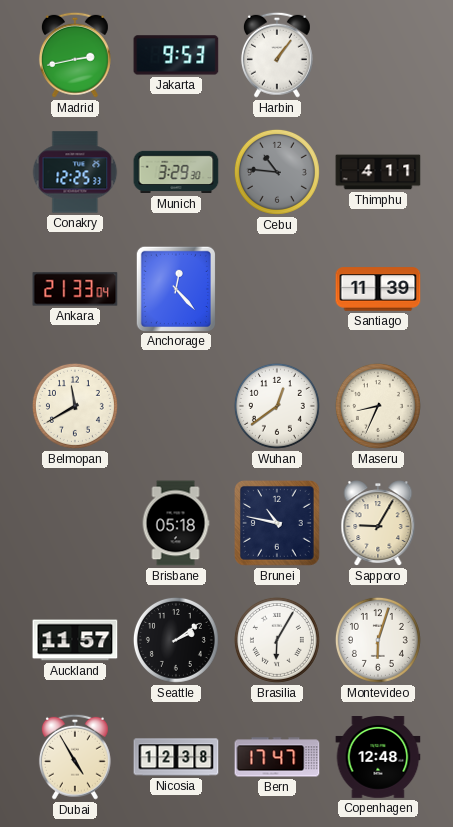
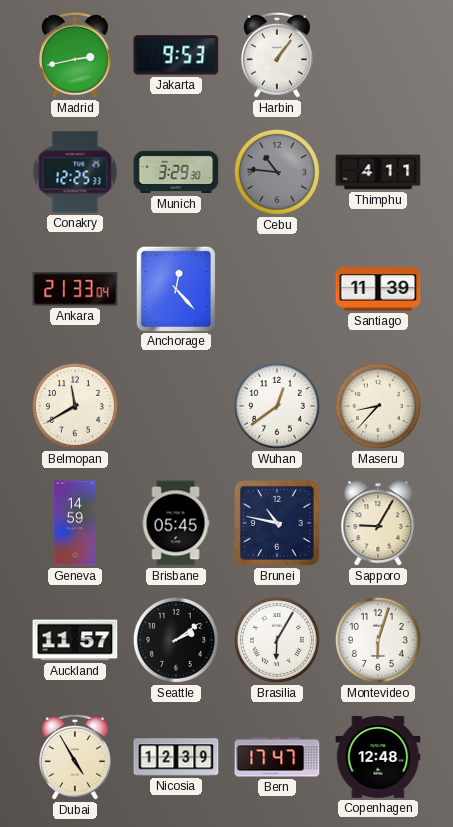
Maseru: 8:34 -> 8:37 (378, 406)
Geneva: none -> 14:59 (74, 523)
Brisbane: 05:18 -> 05:45 (176, 523)
Nicosia: 12:38 -> 12:39 (176, 757)
